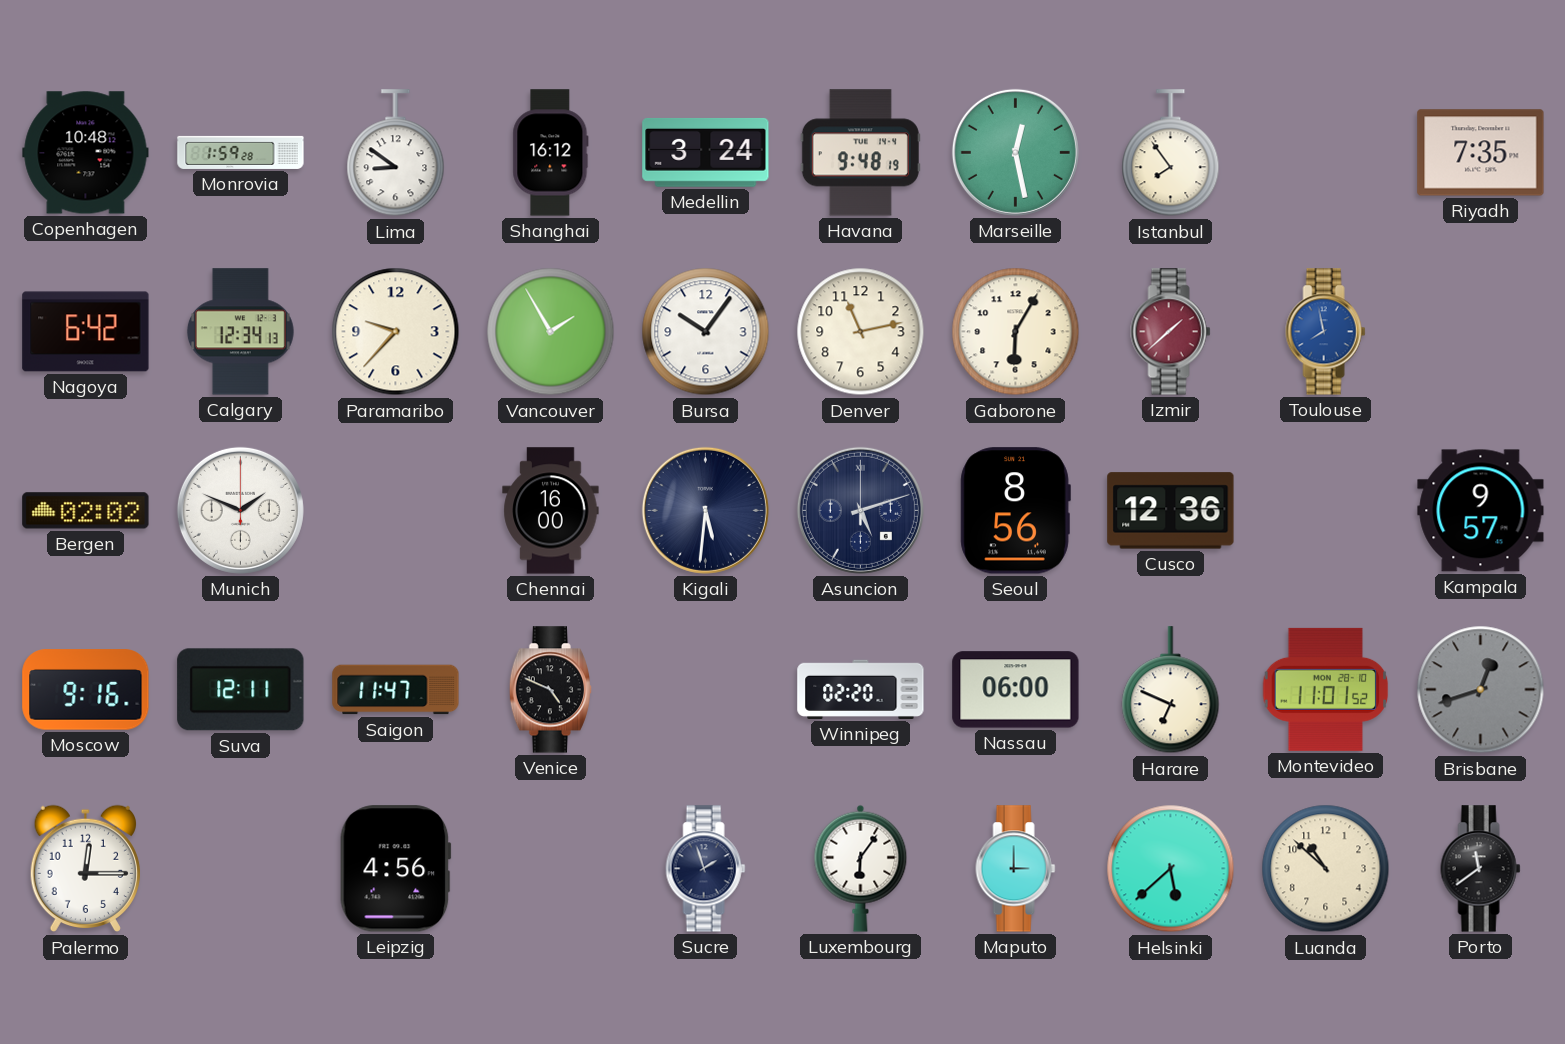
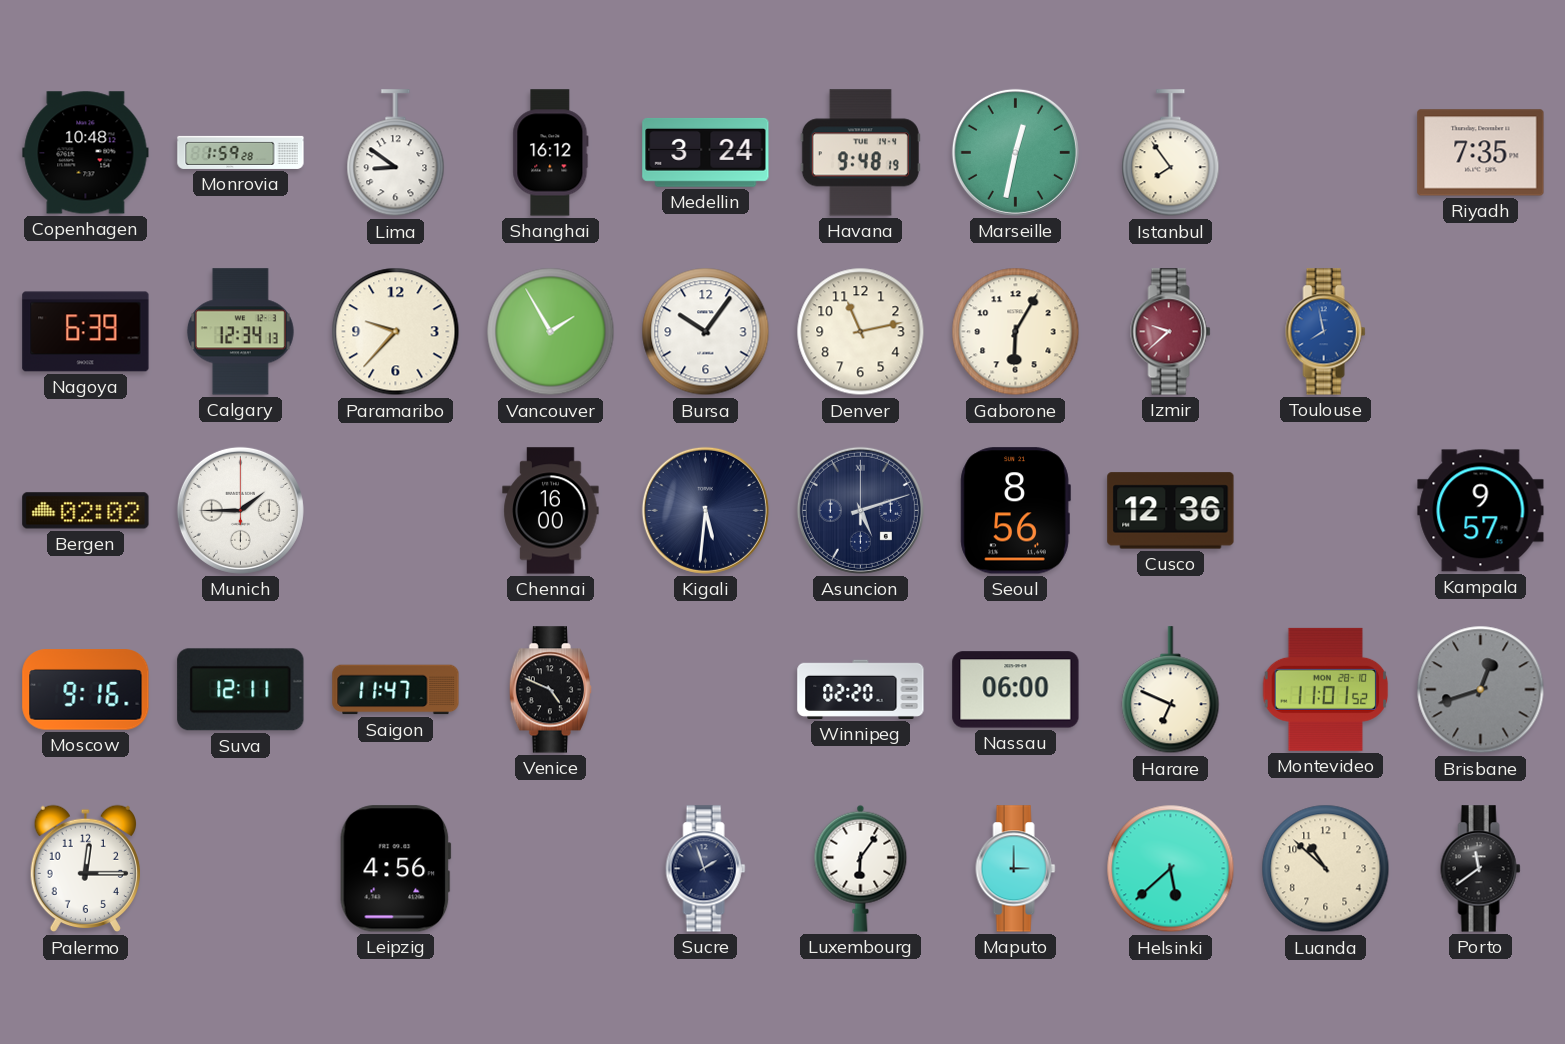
Marseille: 12:28 -> 12:32 (1015, 152)
Nagoya: 6:42 -> 6:39 (86, 332)
Izmir: 1:38 -> 9:38 (1171, 332)
Munich: 1:49 -> 1:45 (240, 510)
